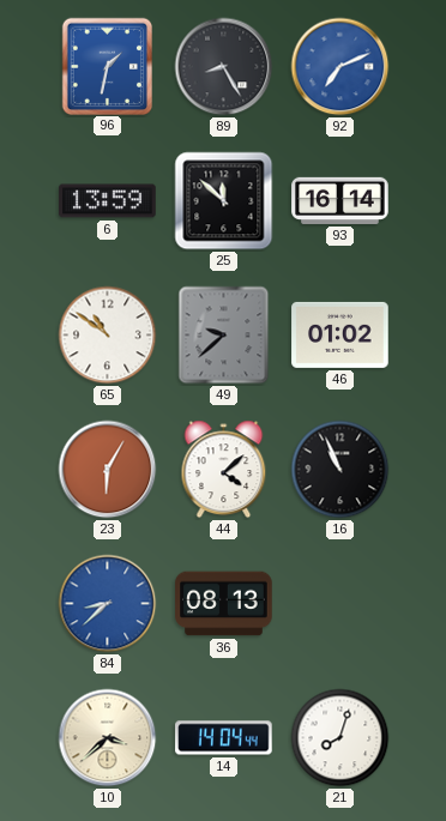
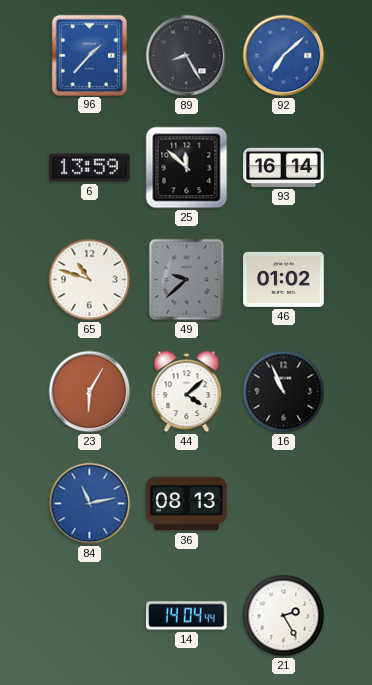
96: 1:32 -> 1:37 (89, 55)
92: 7:11 -> 7:08 (284, 56)
65: 10:51 -> 10:48 (90, 280)
84: 8:38 -> 11:13 (90, 504)
10: 3:38 -> none (108, 738)
21: 8:03 -> 2:25 (284, 616)
